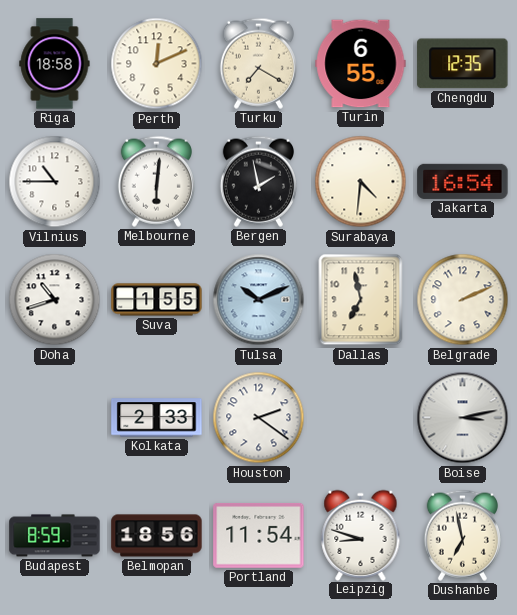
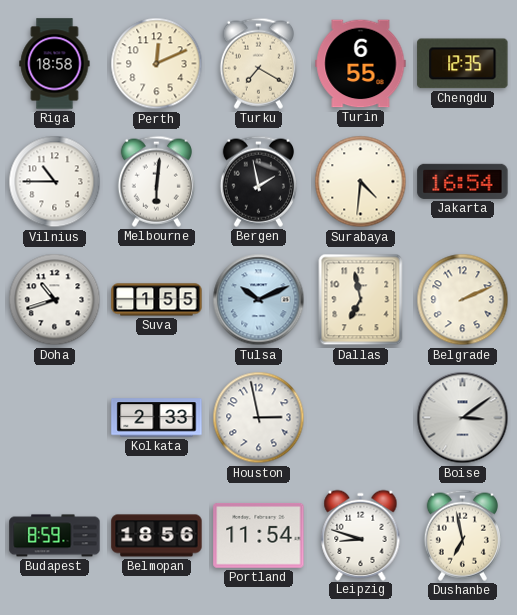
Houston: 2:21 -> 2:58 (259, 418)
Boise: 3:13 -> 3:09 (463, 418)
